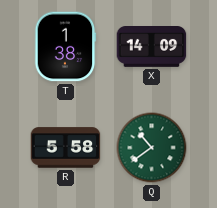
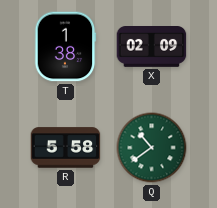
X: 14:09 -> 02:09 (152, 47)
